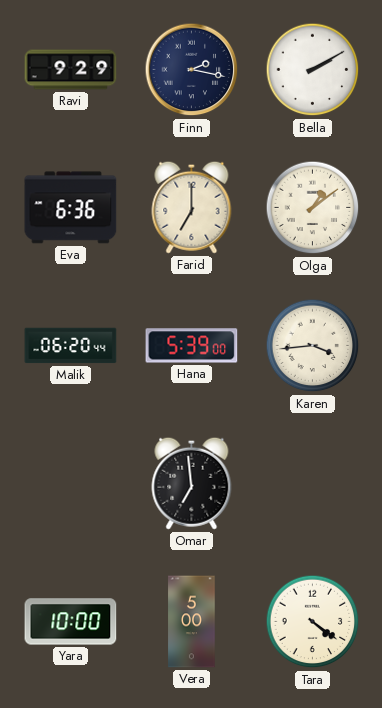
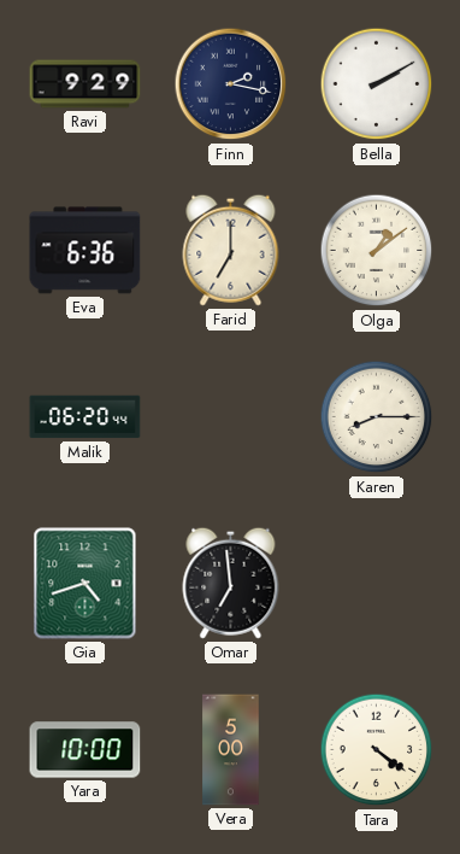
Hana: 5:39 -> none (192, 346)
Karen: 3:44 -> 8:15 (377, 417)
Gia: none -> 4:42 (85, 584)
